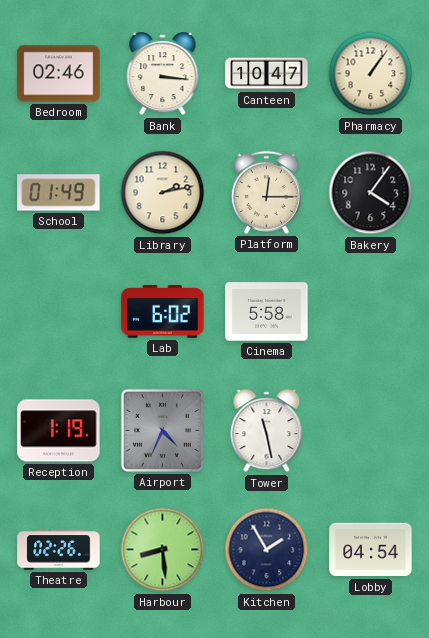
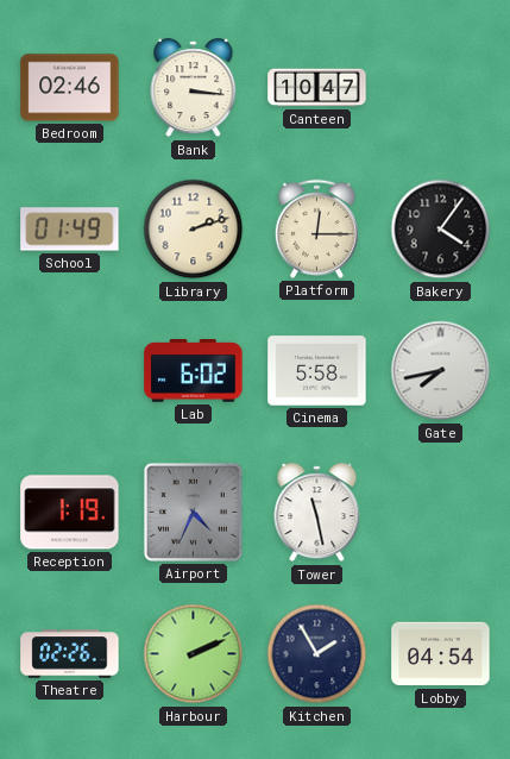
Pharmacy: 1:06 -> none (371, 74)
Library: 2:13 -> 2:12 (194, 230)
Gate: none -> 7:43 (441, 371)
Harbour: 8:29 -> 2:11 (194, 654)
